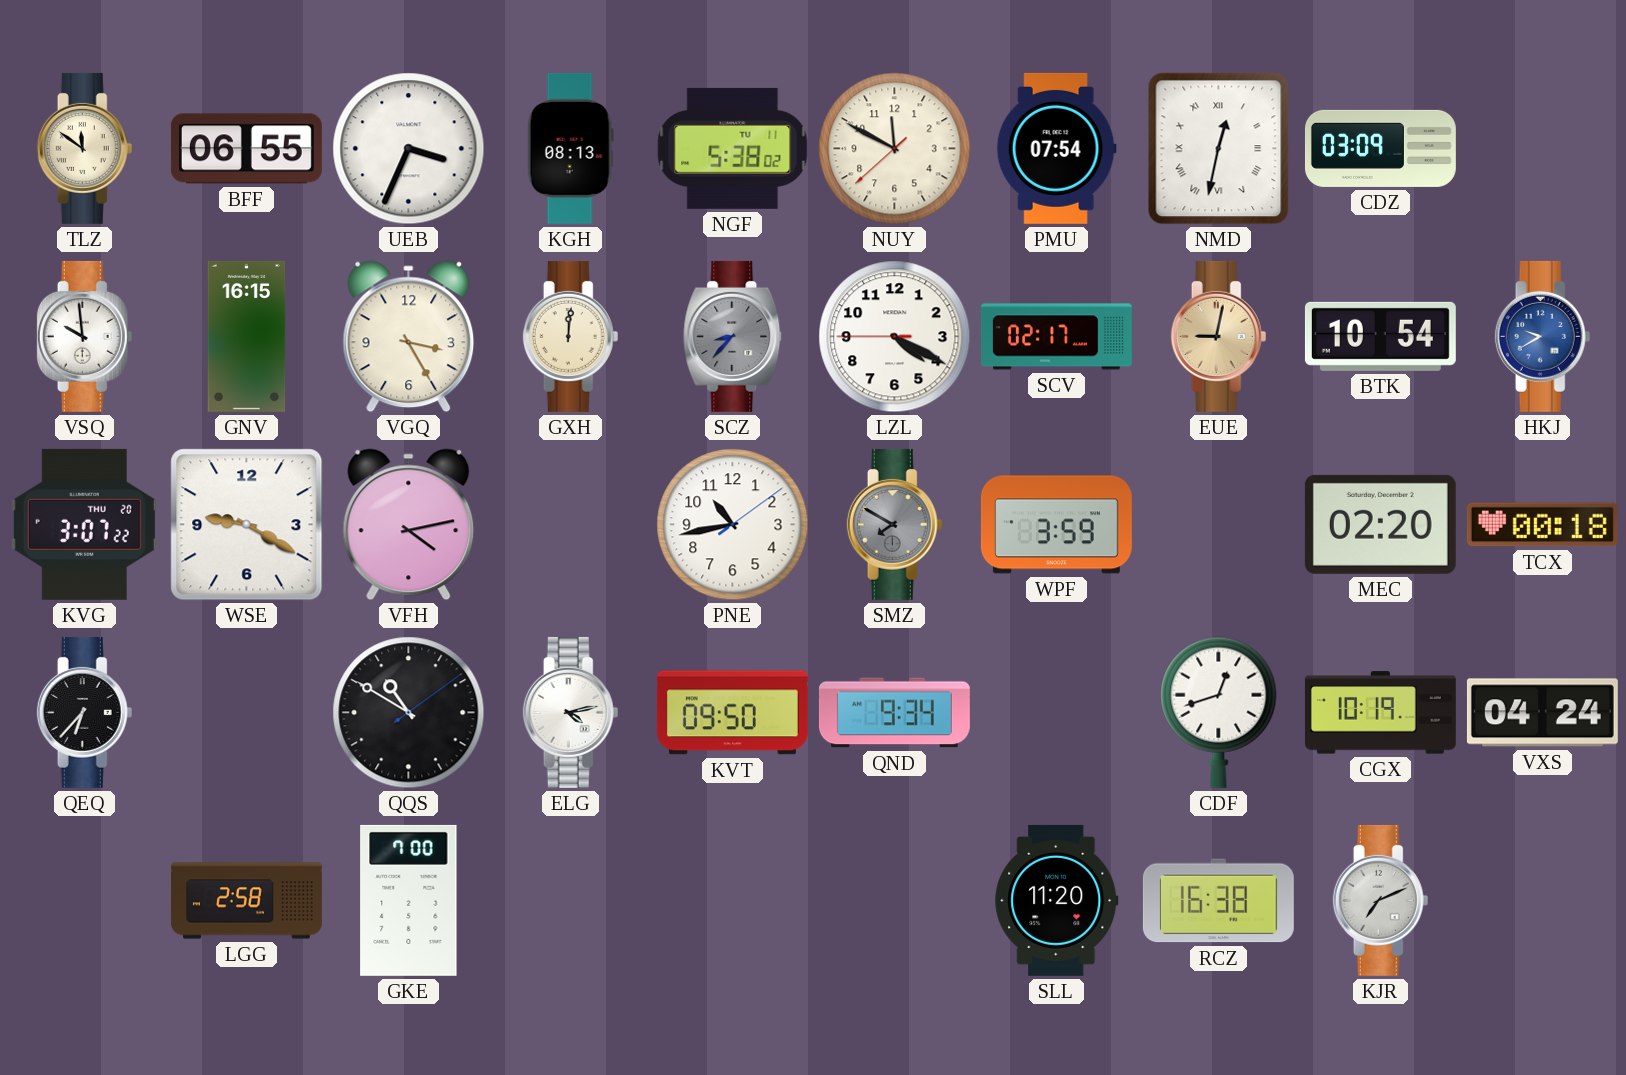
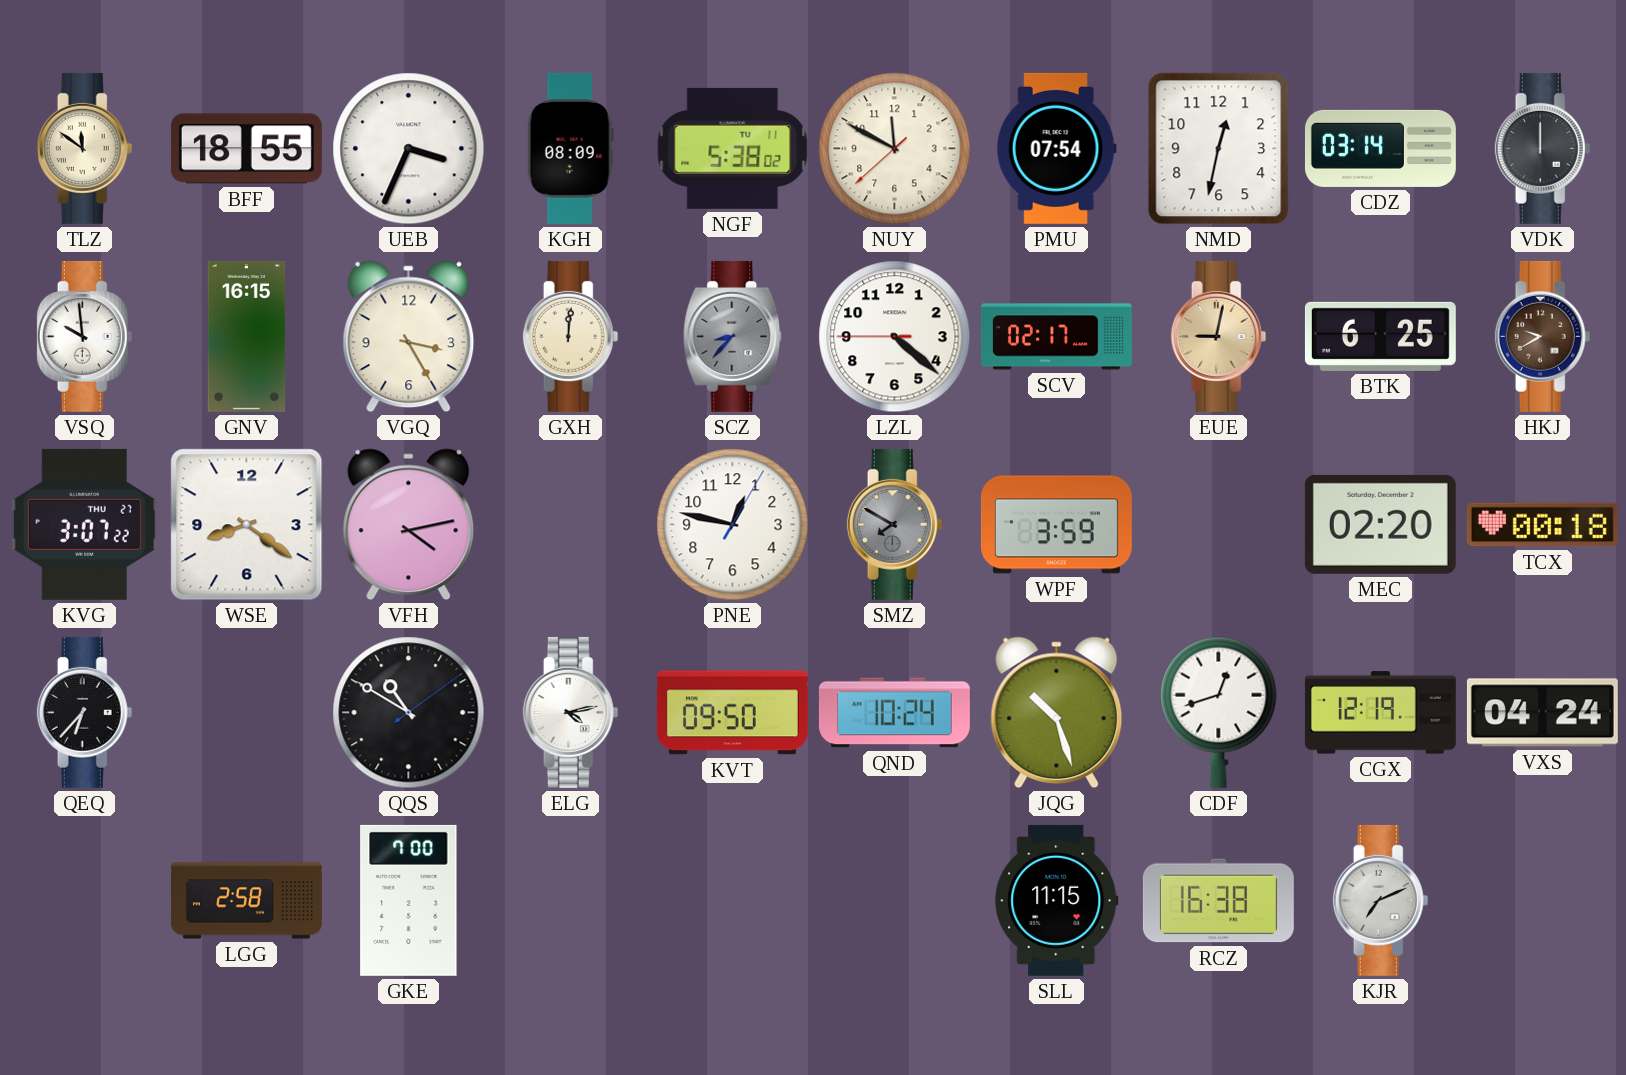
BFF: 06:55 -> 18:55 (246, 149)
KGH: 08:13 -> 08:09 (570, 148)
NMD numerals: Roman -> Arabic (1219, 149)
CDZ: 03:09 -> 03:14 (1380, 148)
VDK: none -> 12:00 (1543, 148)
LZL: 4:19 -> 4:21 (895, 337)
BTK: 10:54 -> 6:25 (1380, 336)
HKJ dial: blue -> brown (1543, 336)
KVG date: THU 20 -> THU 27 (84, 524)
WSE: 9:20 -> 8:21 (247, 525)
PNE: 10:43 -> 12:47 (733, 525)
QND: 9:34 -> 10:24 (894, 713)
JQG: none -> 10:27 (1057, 713)
CGX: 10:19 -> 12:19 (1380, 713)
SLL: 11:20 -> 11:15 (1057, 900)
